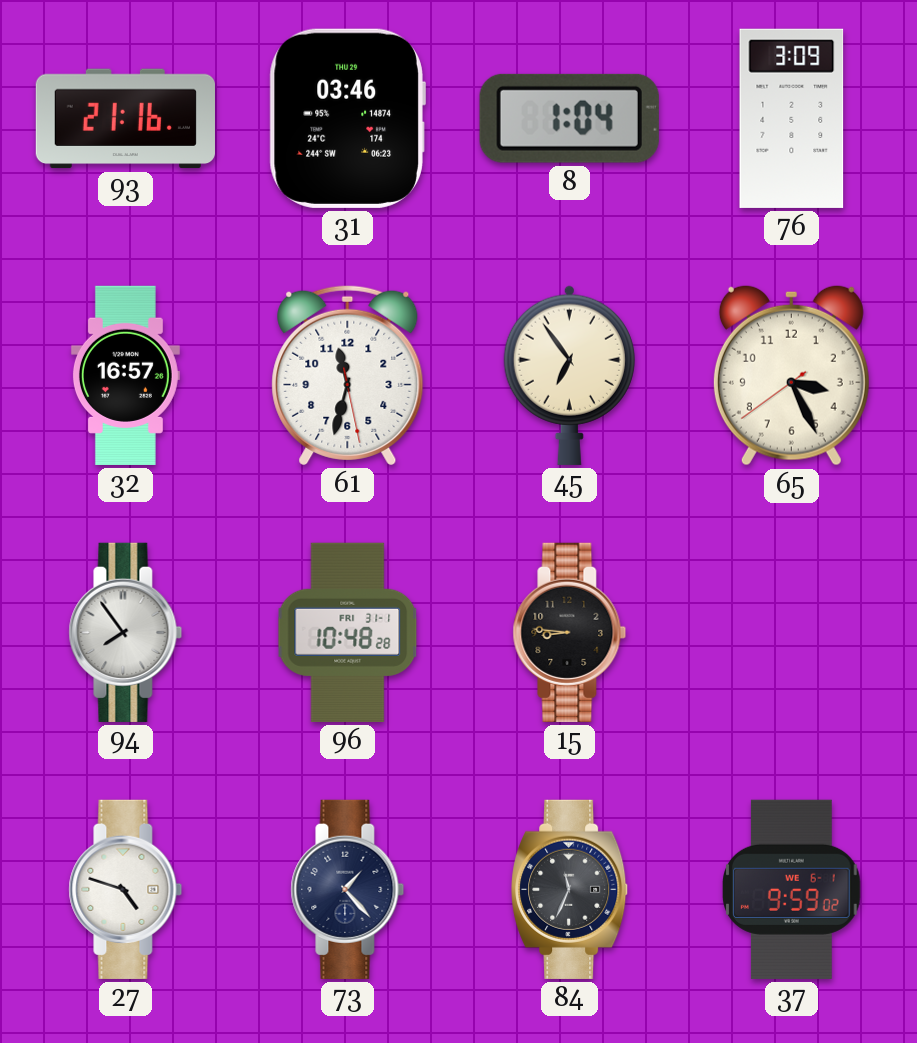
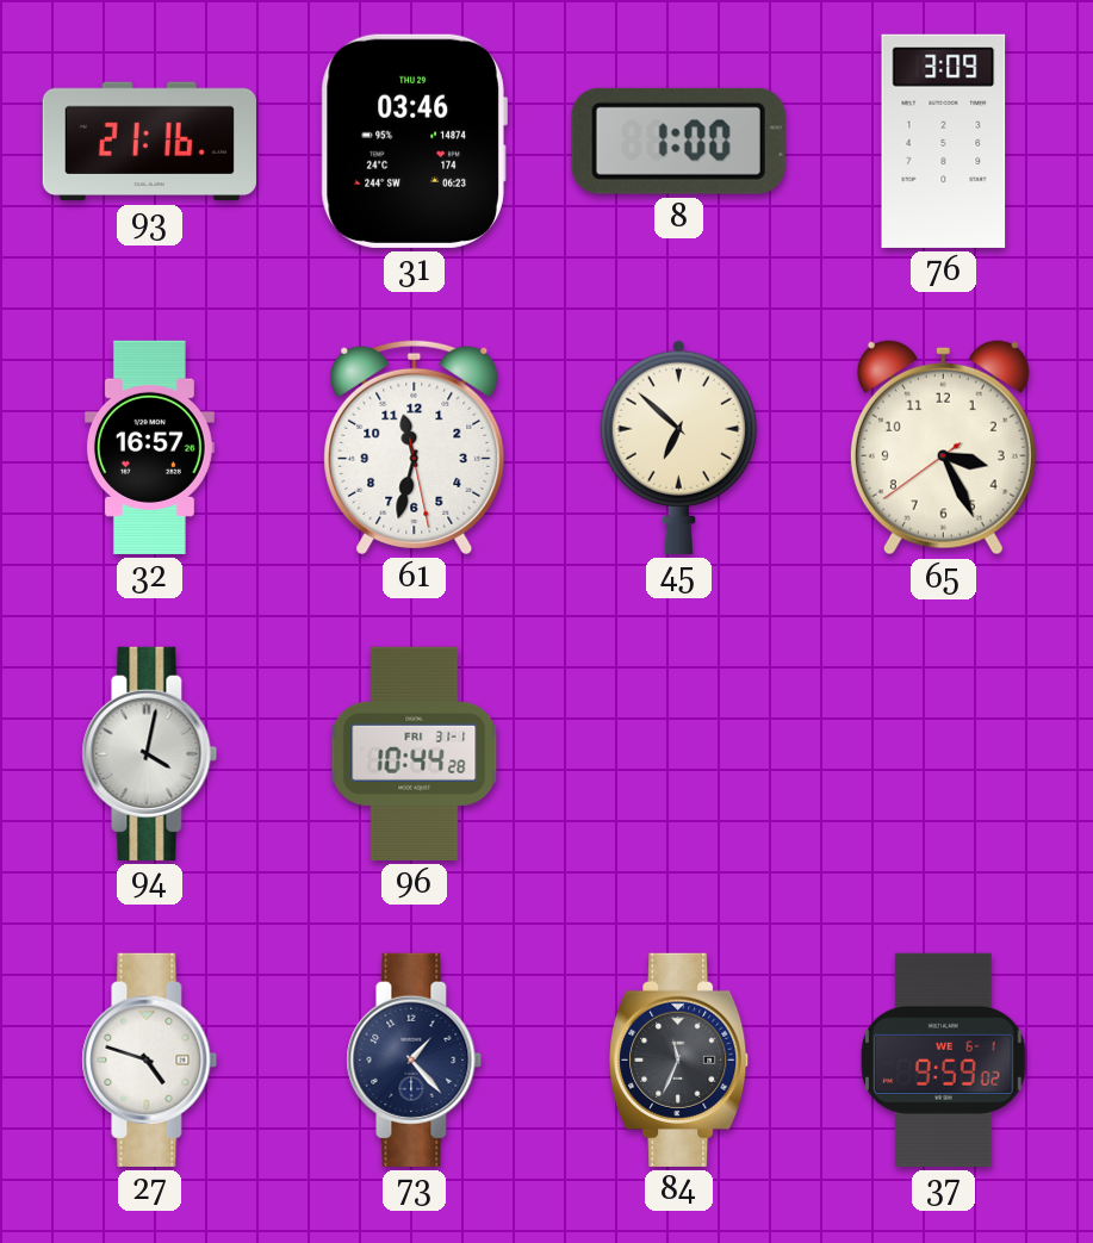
8: 1:04 -> 1:00 (678, 141)
45: 6:54 -> 6:52 (678, 447)
94: 7:54 -> 4:02 (150, 753)
96: 10:48 -> 10:44 (415, 753)
15: 8:46 -> none (570, 632)
